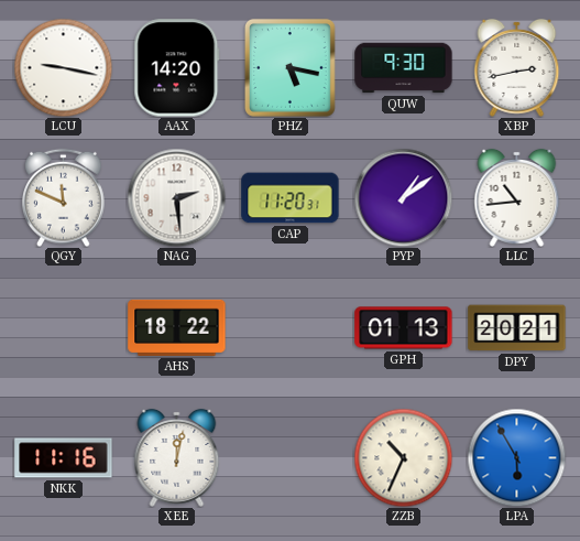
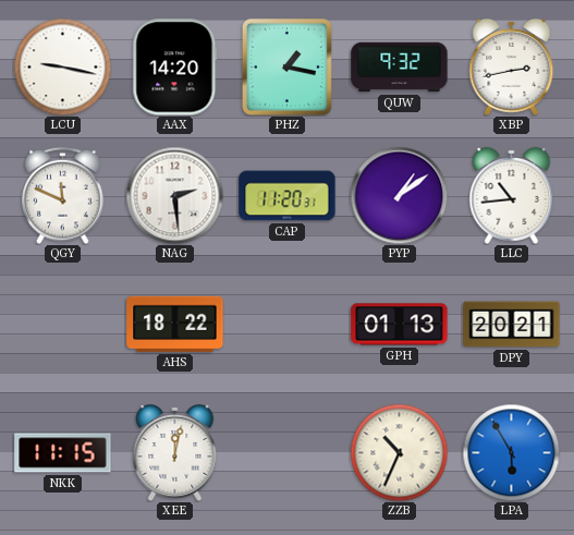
PHZ: 5:17 -> 1:17 (286, 66)
QUW: 9:30 -> 9:32 (400, 68)
NKK: 11:16 -> 11:15 (63, 453)
